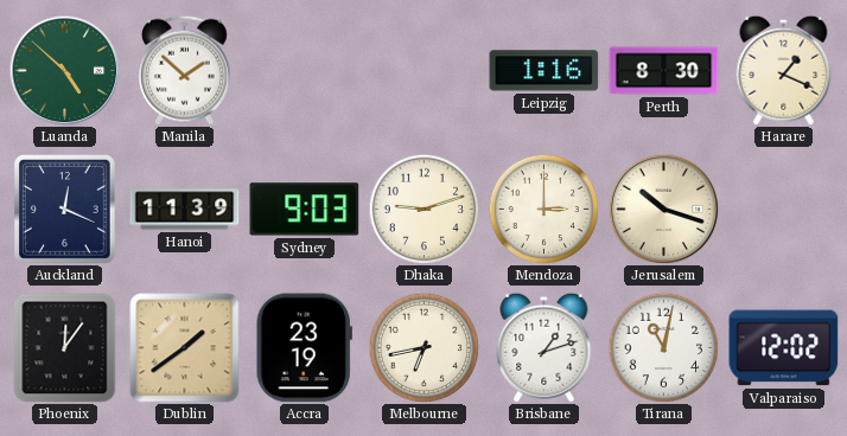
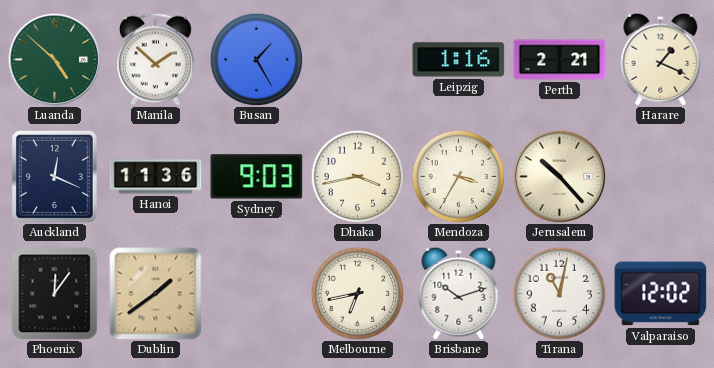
Busan: none -> 1:25 (256, 59)
Perth: 8:30 -> 2:21 (560, 60)
Hanoi: 11:39 -> 11:36 (156, 177)
Dhaka: 9:12 -> 3:43 (357, 176)
Mendoza: 3:00 -> 3:35 (458, 176)
Jerusalem: 10:18 -> 10:23 (559, 176)
Accra: 23:19 -> none (304, 348)
Brisbane: 1:12 -> 10:12 (459, 293)
